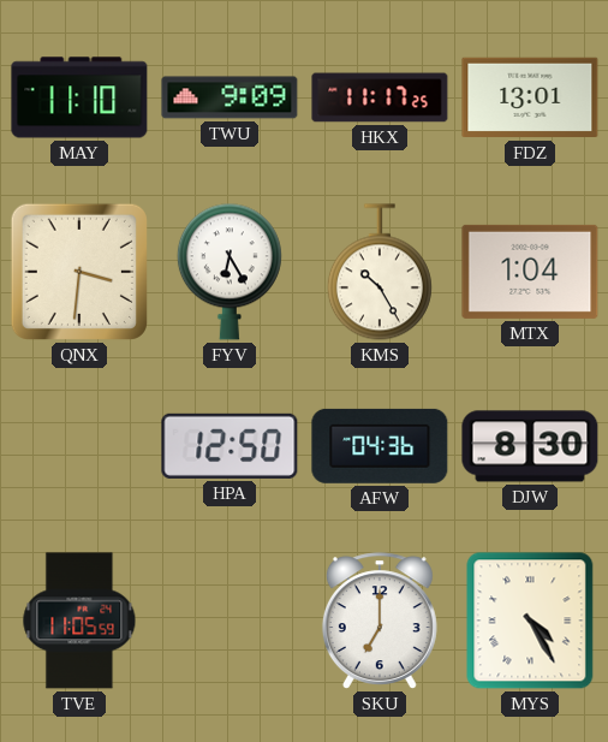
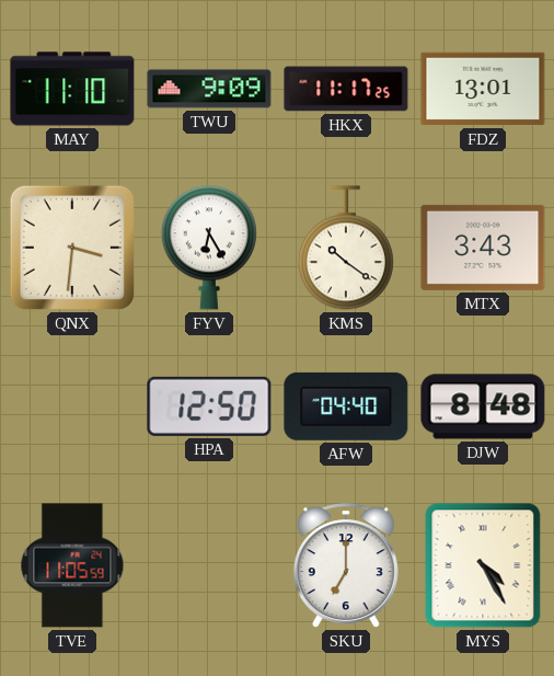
KMS: 10:25 -> 10:21 (346, 248)
MTX: 1:04 -> 3:43 (483, 248)
AFW: 04:36 -> 04:40 (346, 406)
DJW: 8:30 -> 8:48 (483, 406)
